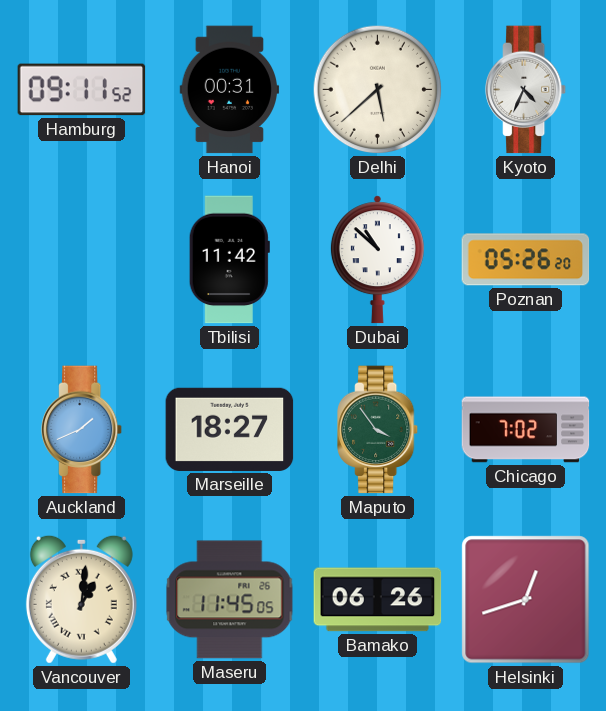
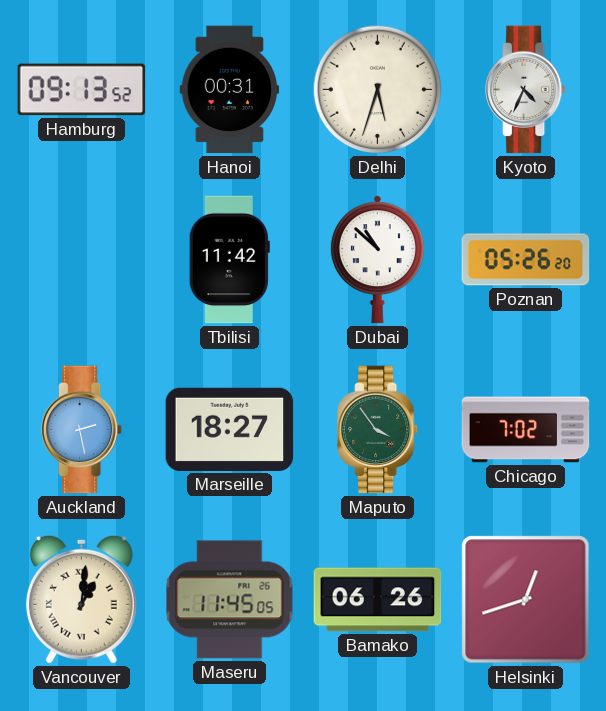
Hamburg: 09:11 -> 09:13 (82, 90)
Delhi: 5:38 -> 5:33 (378, 90)
Auckland: 1:41 -> 2:28 (83, 430)
